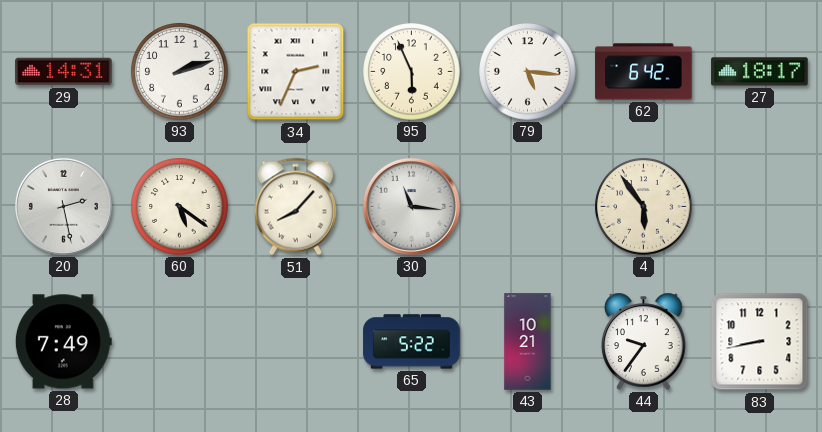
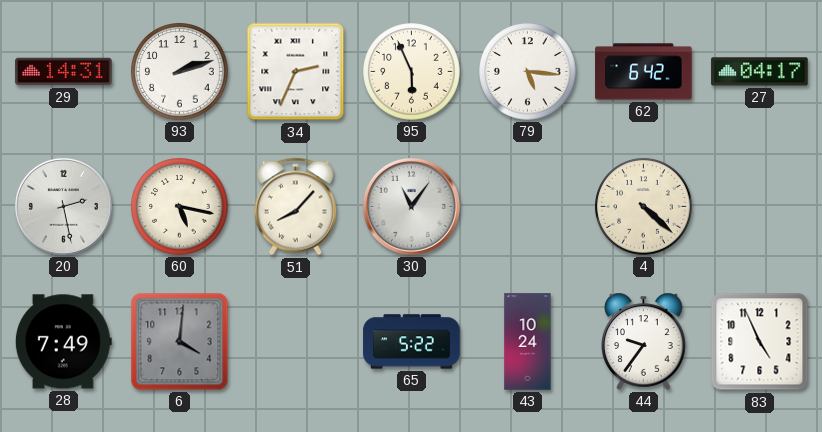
27: 18:17 -> 04:17 (760, 72)
60: 5:21 -> 5:17 (180, 207)
30: 11:16 -> 11:06 (411, 206)
4: 5:54 -> 4:22 (644, 207)
6: none -> 4:01 (180, 342)
43: 10:21 -> 10:24 (528, 342)
83: 8:43 -> 4:56 (760, 342)
